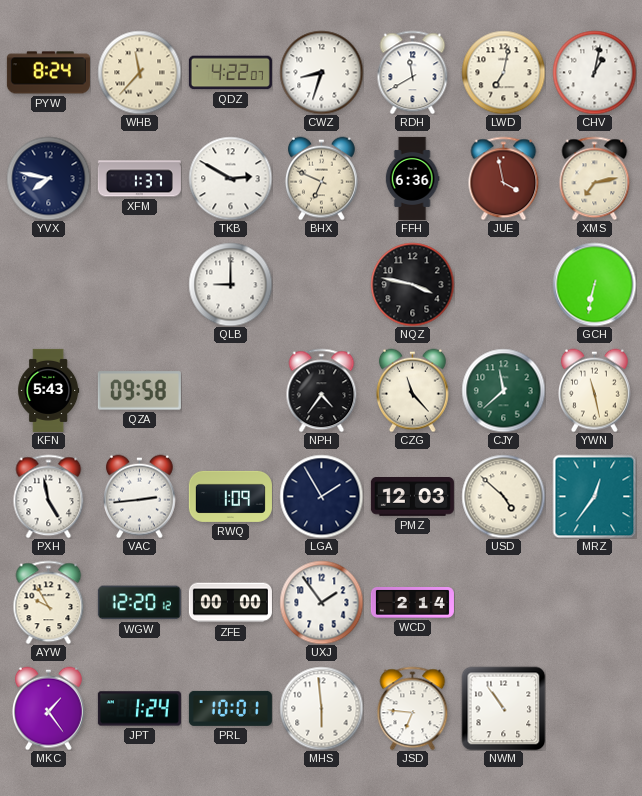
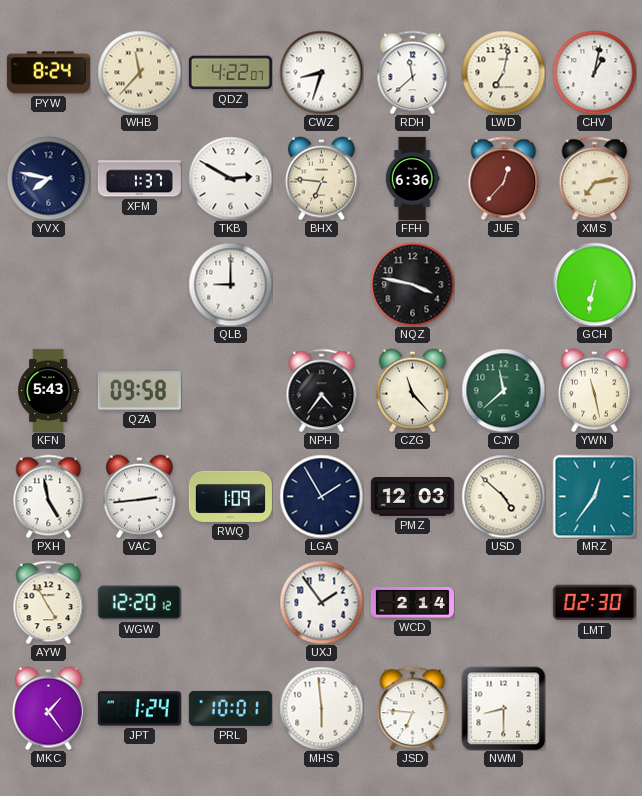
RDH: 11:40 -> 11:38 (413, 72)
BHX: 6:49 -> 6:46 (322, 178)
JUE: 3:58 -> 12:37 (504, 178)
AYW: 9:55 -> 4:55 (49, 602)
ZFE: 00:00 -> none (230, 603)
LMT: none -> 02:30 (594, 603)
NWM: 10:54 -> 8:30 (503, 708)
